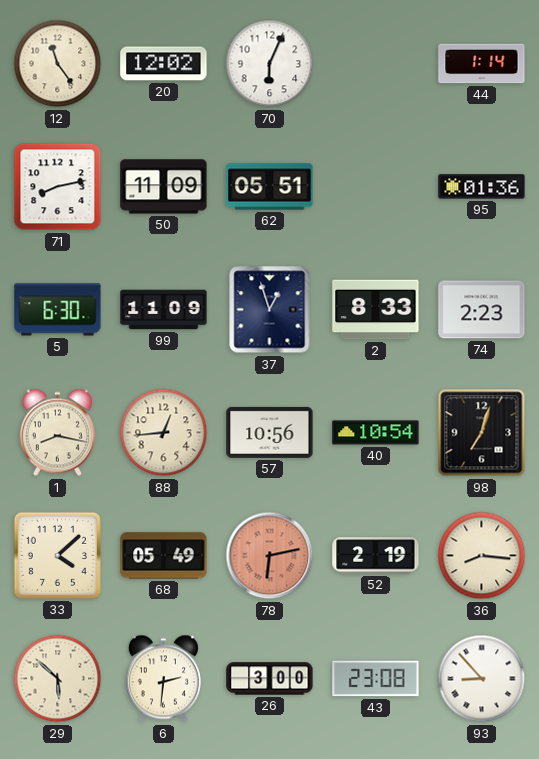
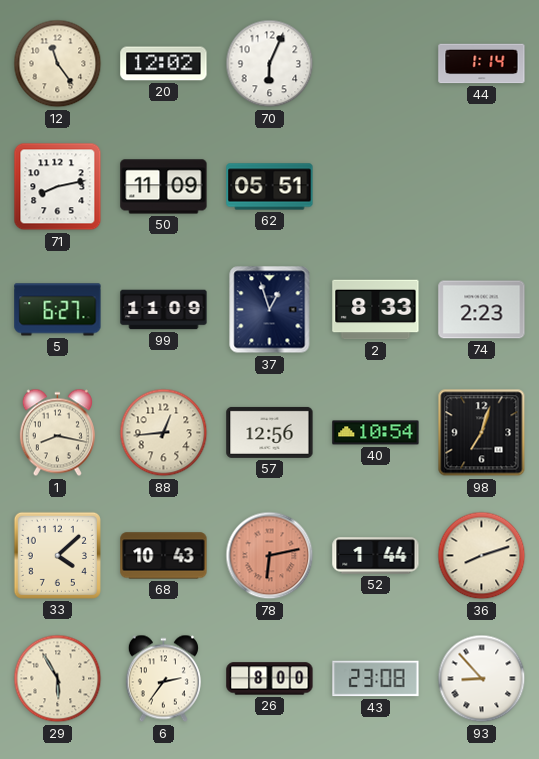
95: 01:36 -> none (482, 187)
5: 6:30 -> 6:27 (58, 310)
57: 10:56 -> 12:56 (270, 432)
68: 05:49 -> 10:43 (164, 556)
52: 2:19 -> 1:44 (376, 556)
36: 8:16 -> 8:12 (482, 556)
29: 5:52 -> 5:55 (58, 679)
6: 2:31 -> 2:36 (163, 679)
26: 3:00 -> 8:00 (270, 679)
